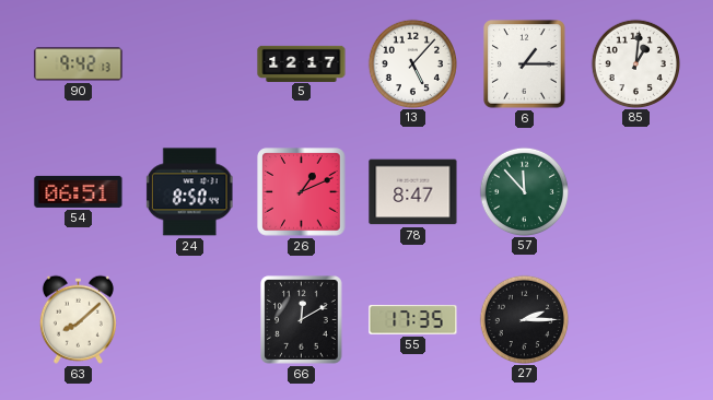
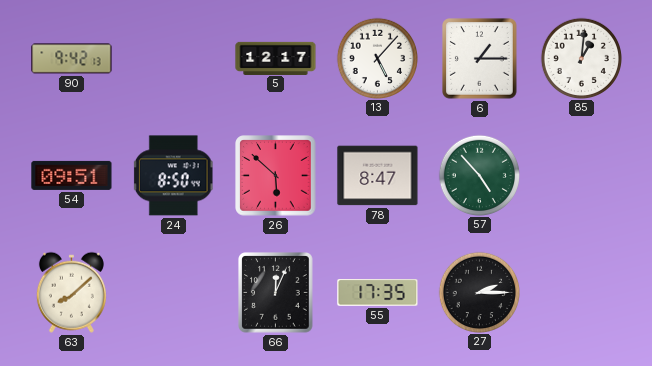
54: 06:51 -> 09:51 (72, 175)
26: 1:11 -> 5:52 (276, 176)
57: 11:53 -> 4:53 (479, 175)
66: 12:10 -> 12:04 (276, 293)
